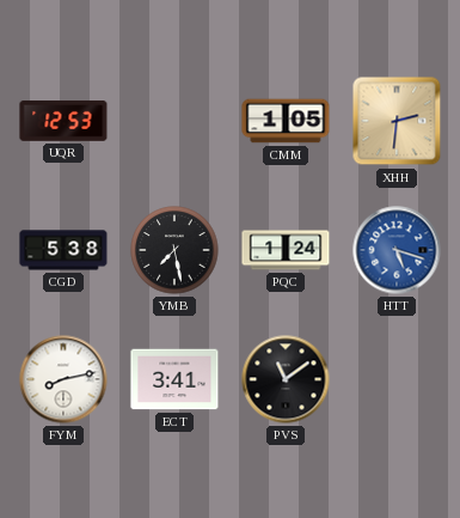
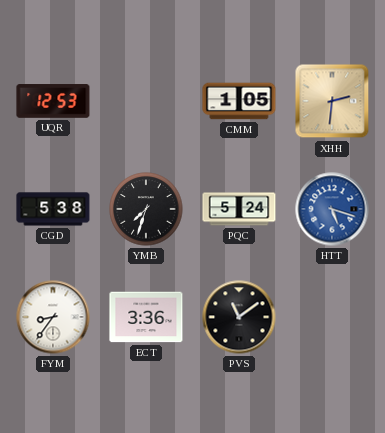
YMB: 7:28 -> 7:33 (146, 209)
PQC: 1:24 -> 5:24 (239, 209)
FYM: 8:13 -> 8:36 (53, 317)
ECT: 3:41 -> 3:36 (146, 317)
